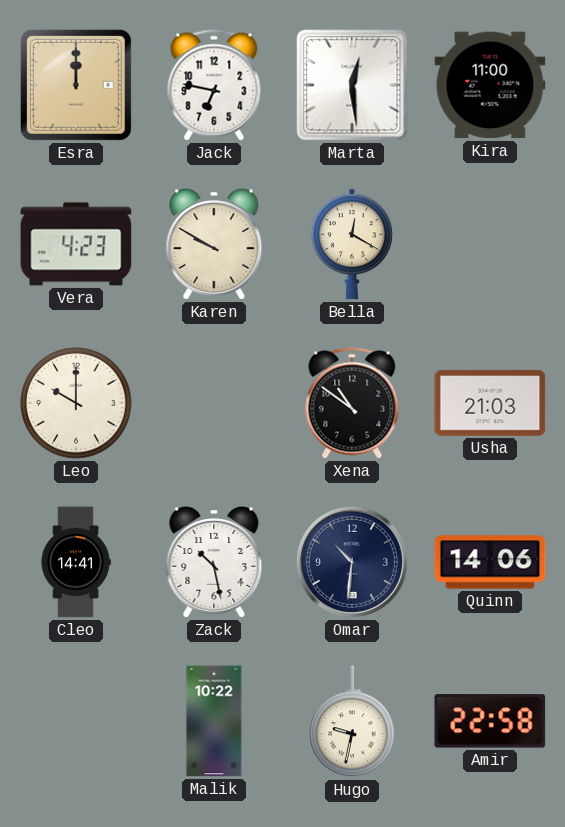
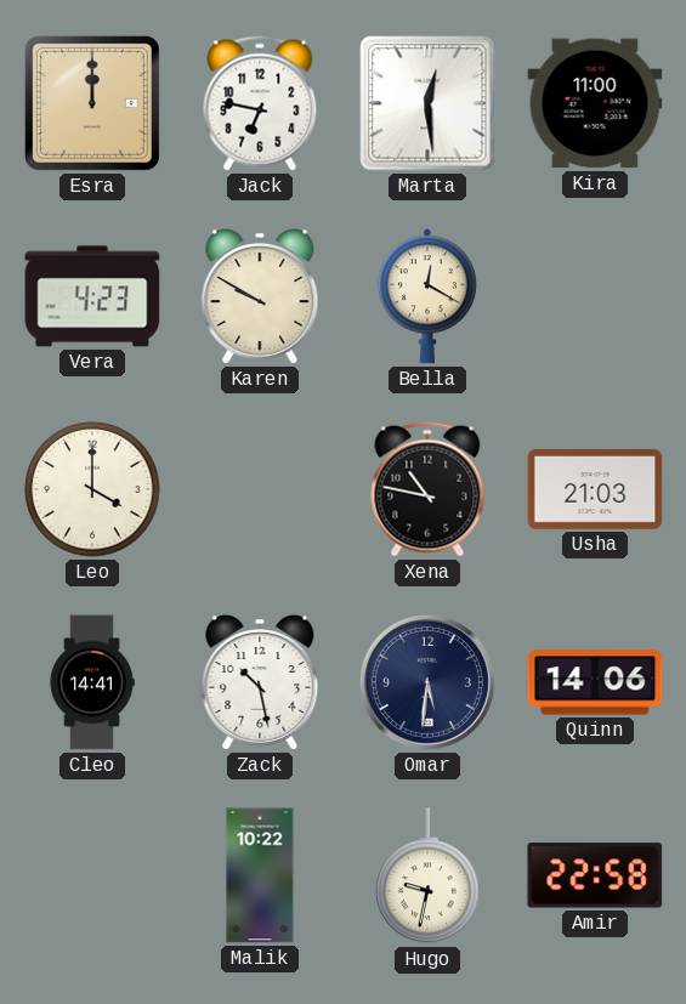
Leo: 10:00 -> 4:00 (92, 489)
Xena: 10:51 -> 10:47 (427, 489)
Omar: 10:31 -> 5:31 (427, 682)
